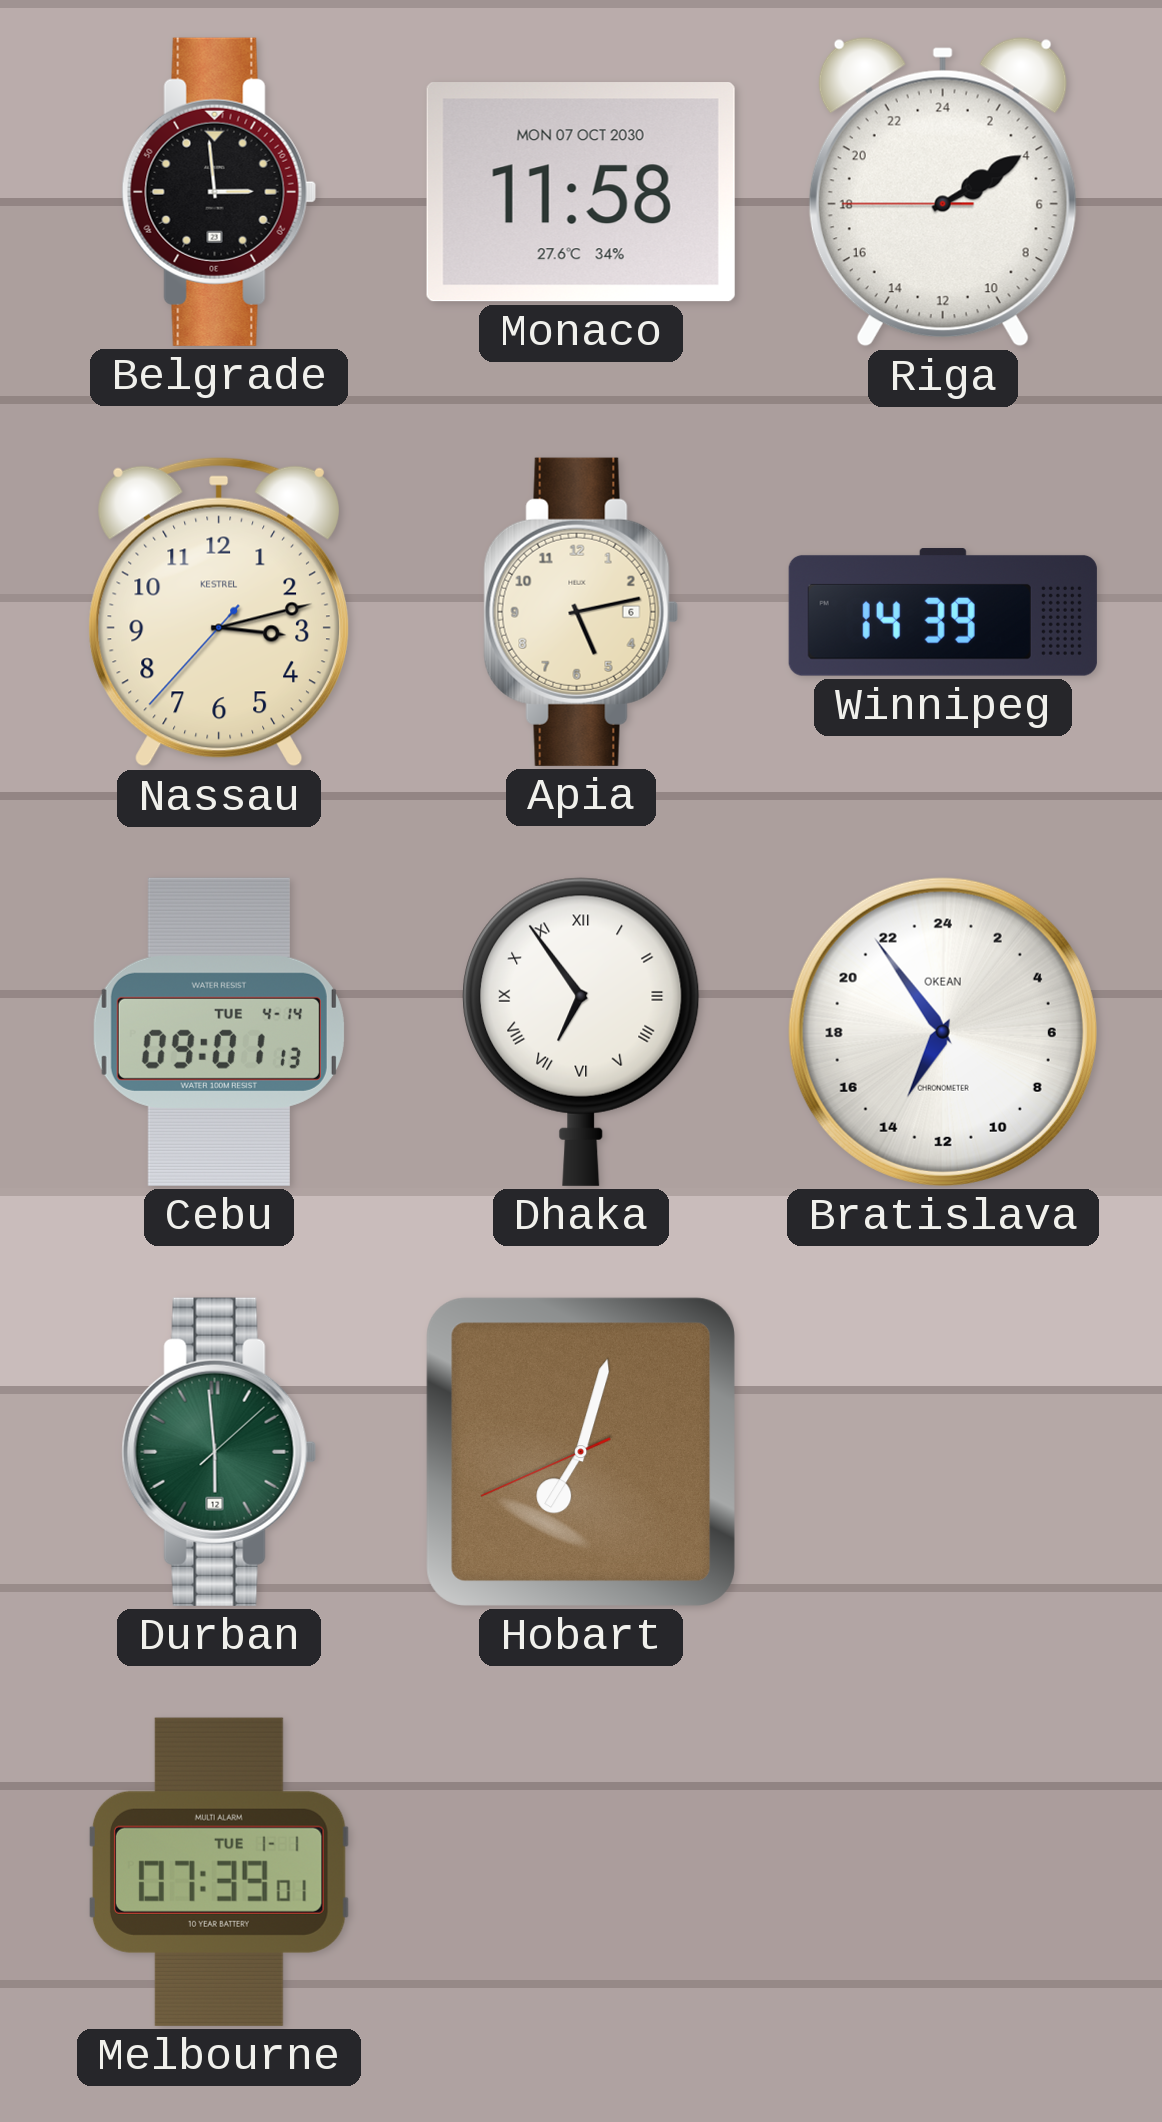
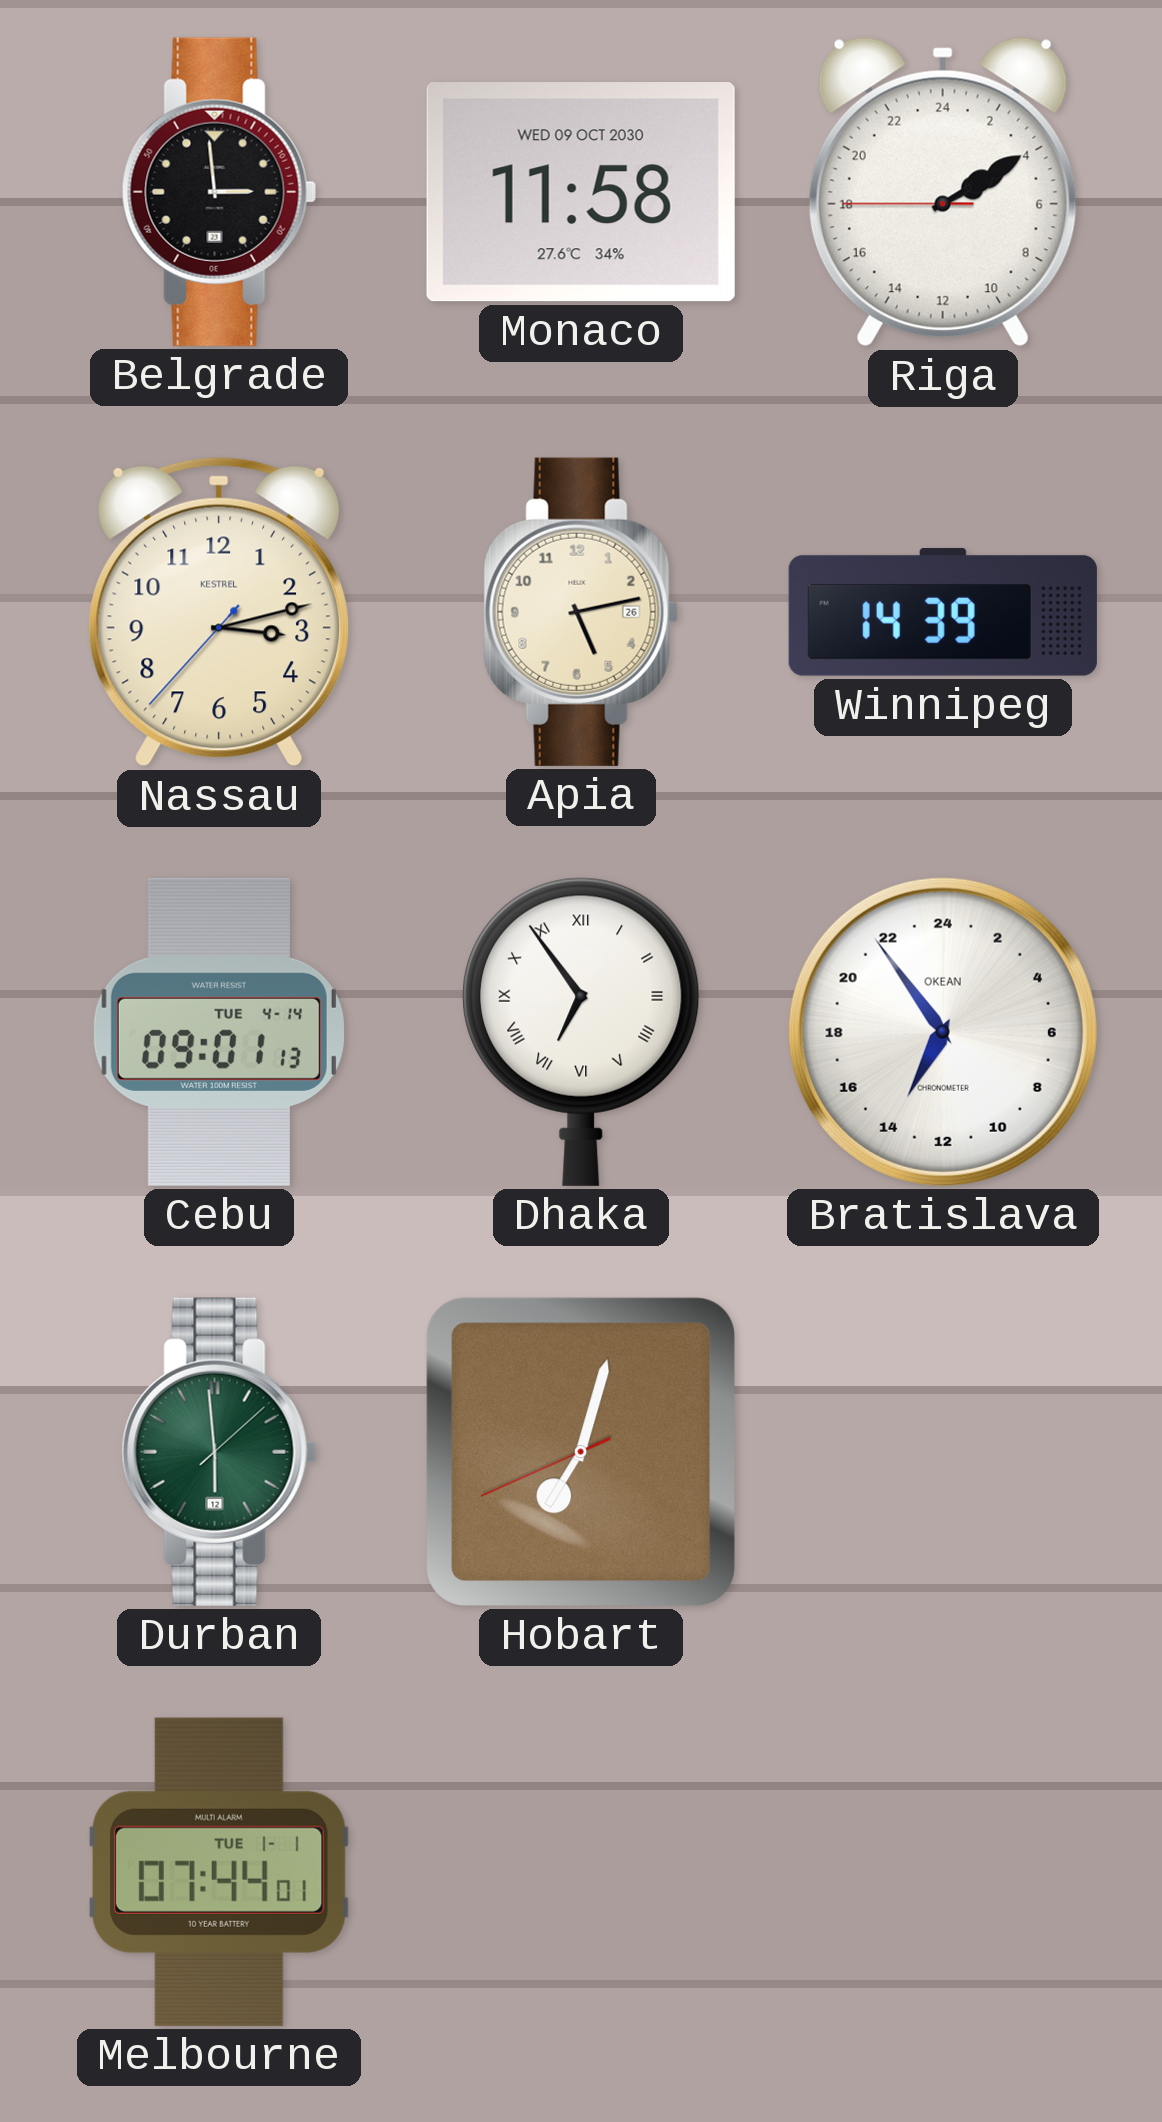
Monaco date: MON 07 OCT 2030 -> WED 09 OCT 2030 (581, 192)
Apia date: 6 -> 26 (581, 612)
Melbourne: 07:39 -> 07:44 (219, 1872)
